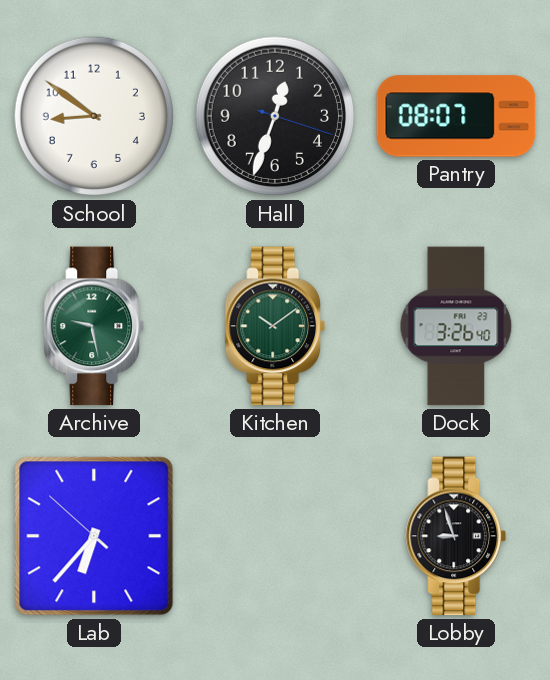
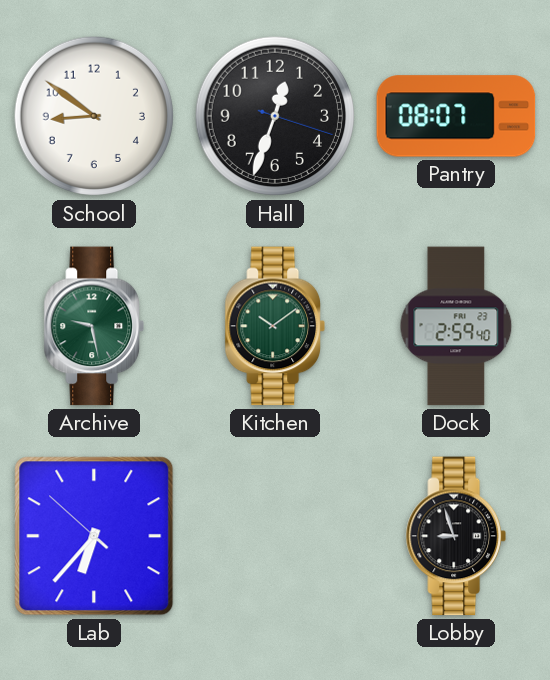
Dock: 3:26 -> 2:59 (456, 326)
